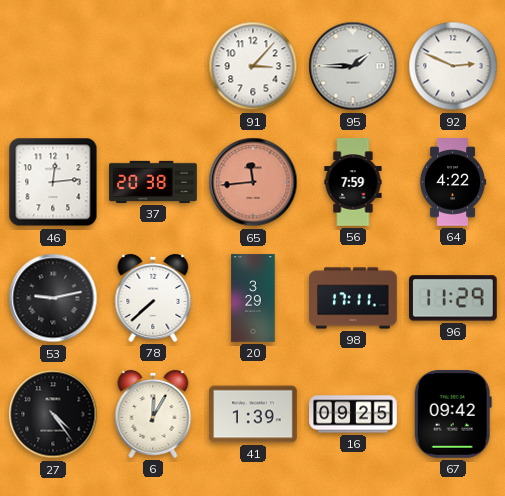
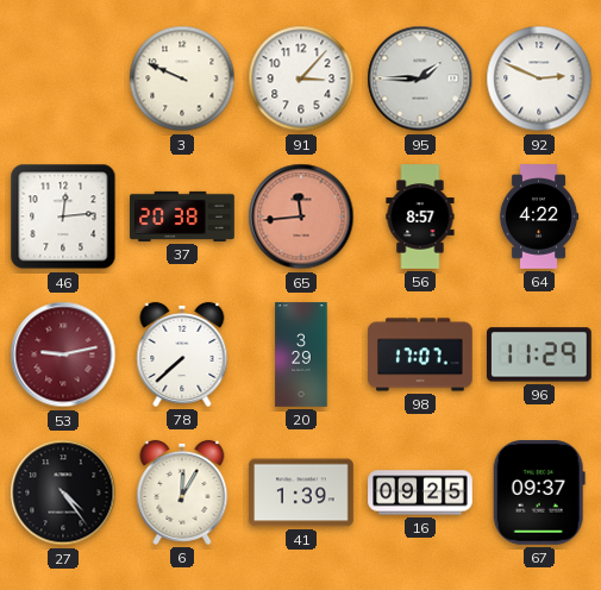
3: none -> 9:49 (182, 79)
56: 7:59 -> 8:57 (420, 216)
53 dial: black -> burgundy (63, 354)
98: 17:11 -> 17:07 (420, 354)
67: 09:42 -> 09:37 (539, 494)
